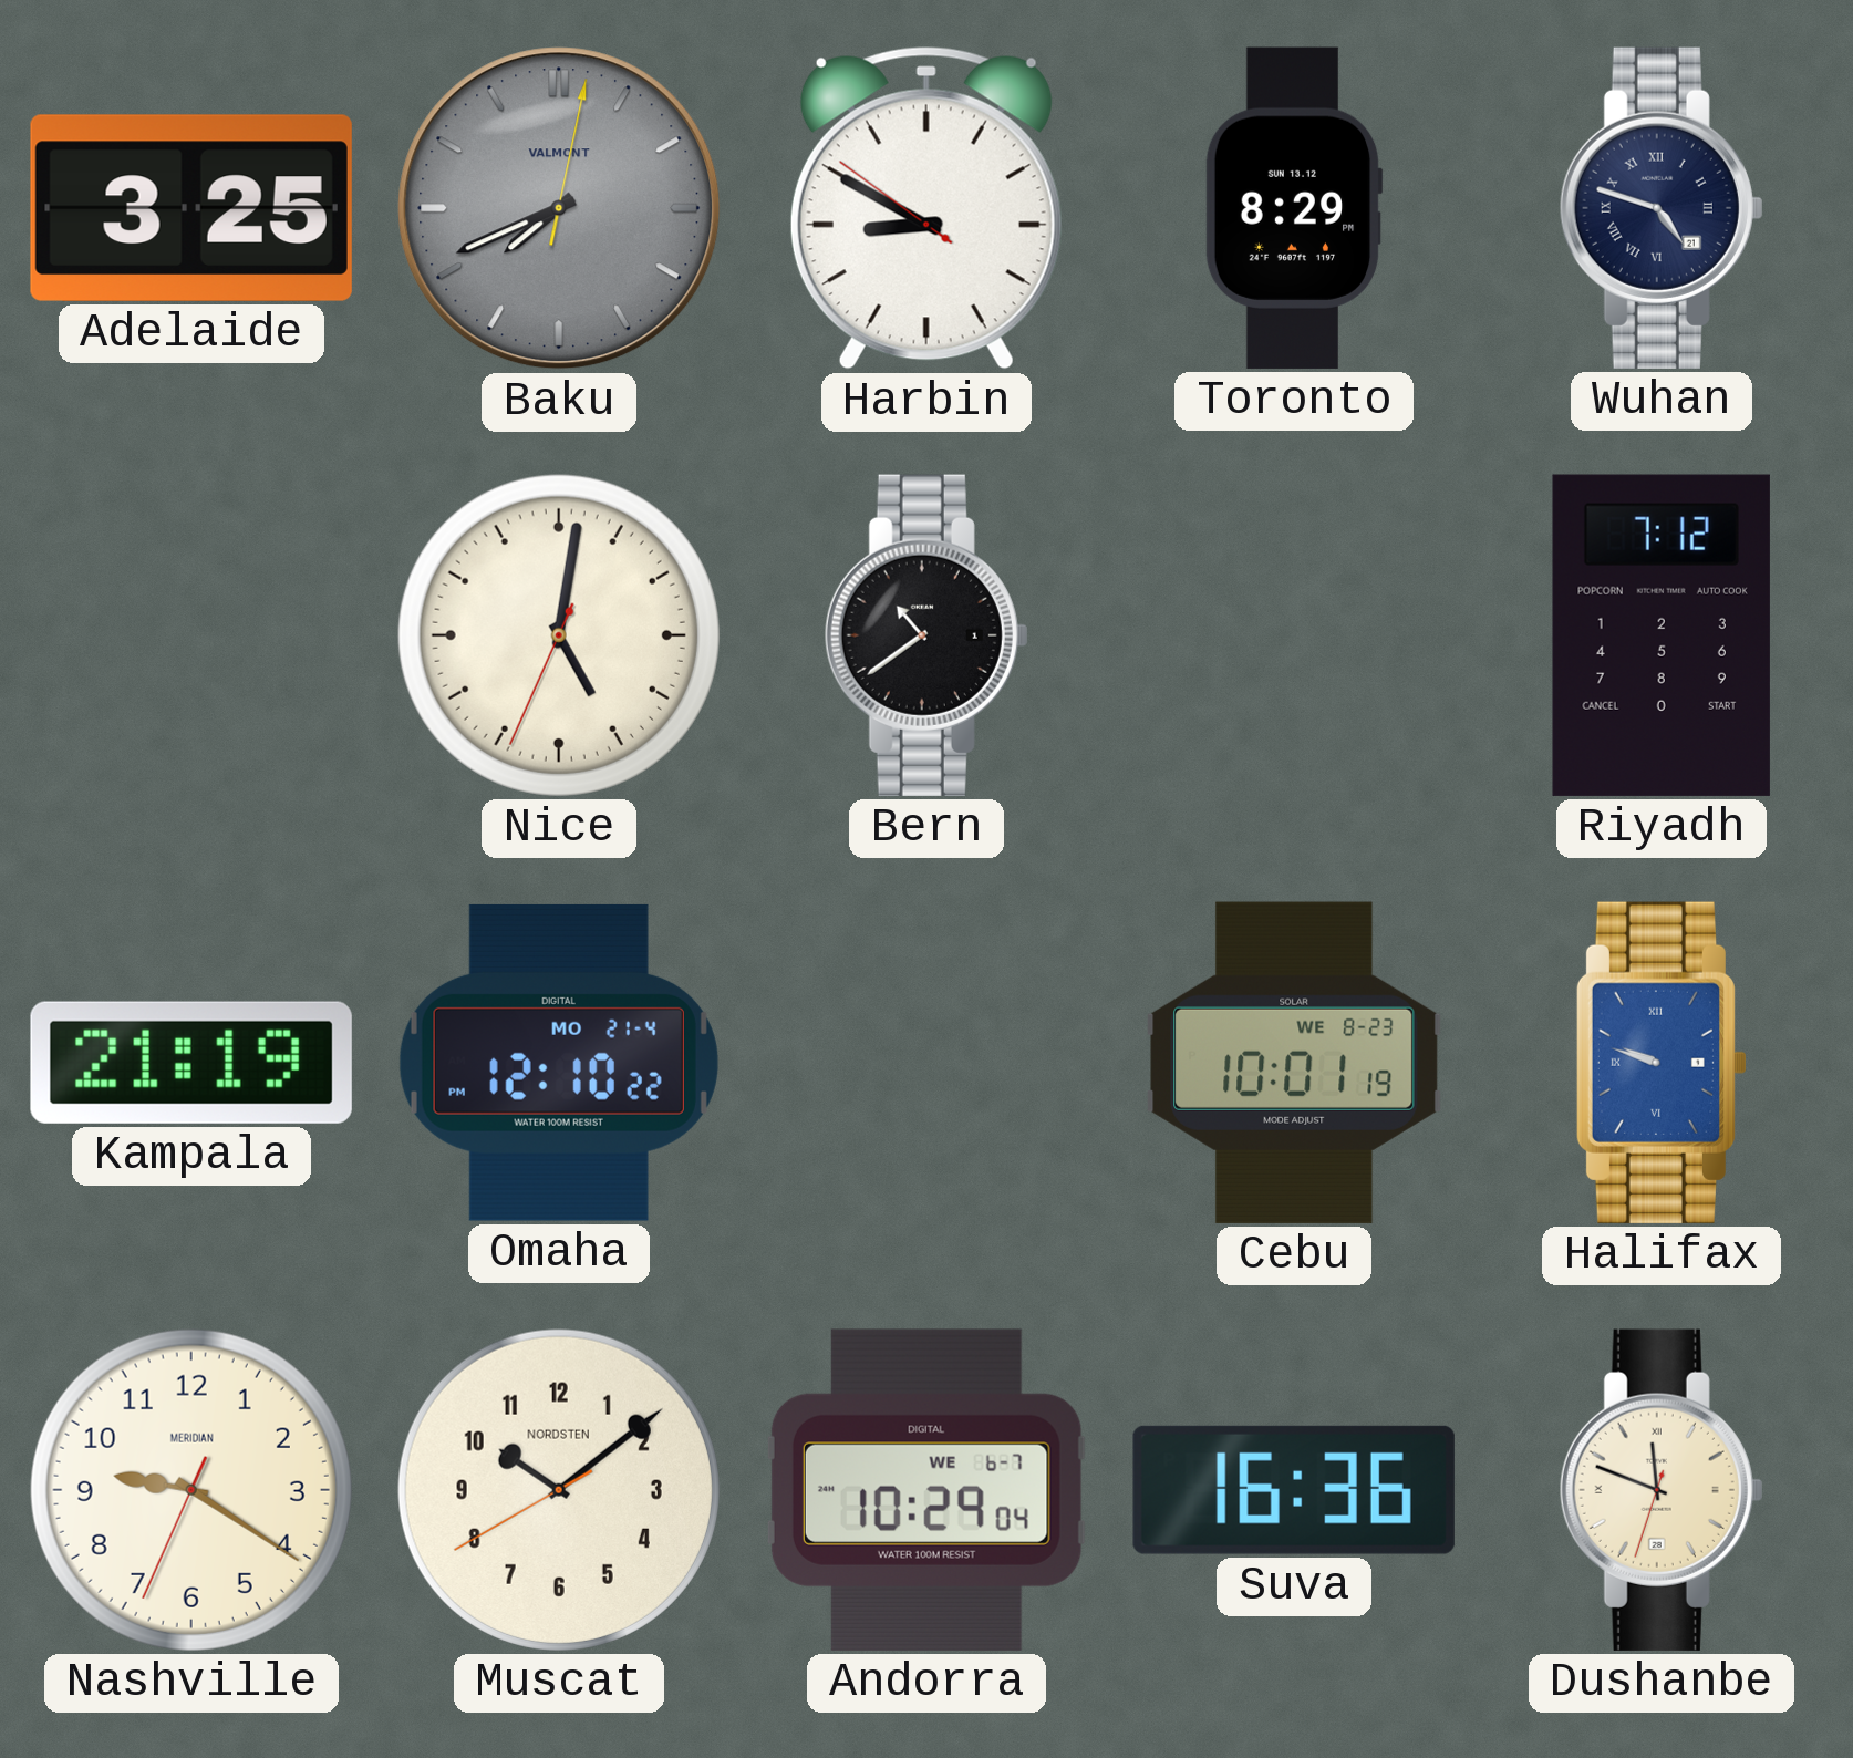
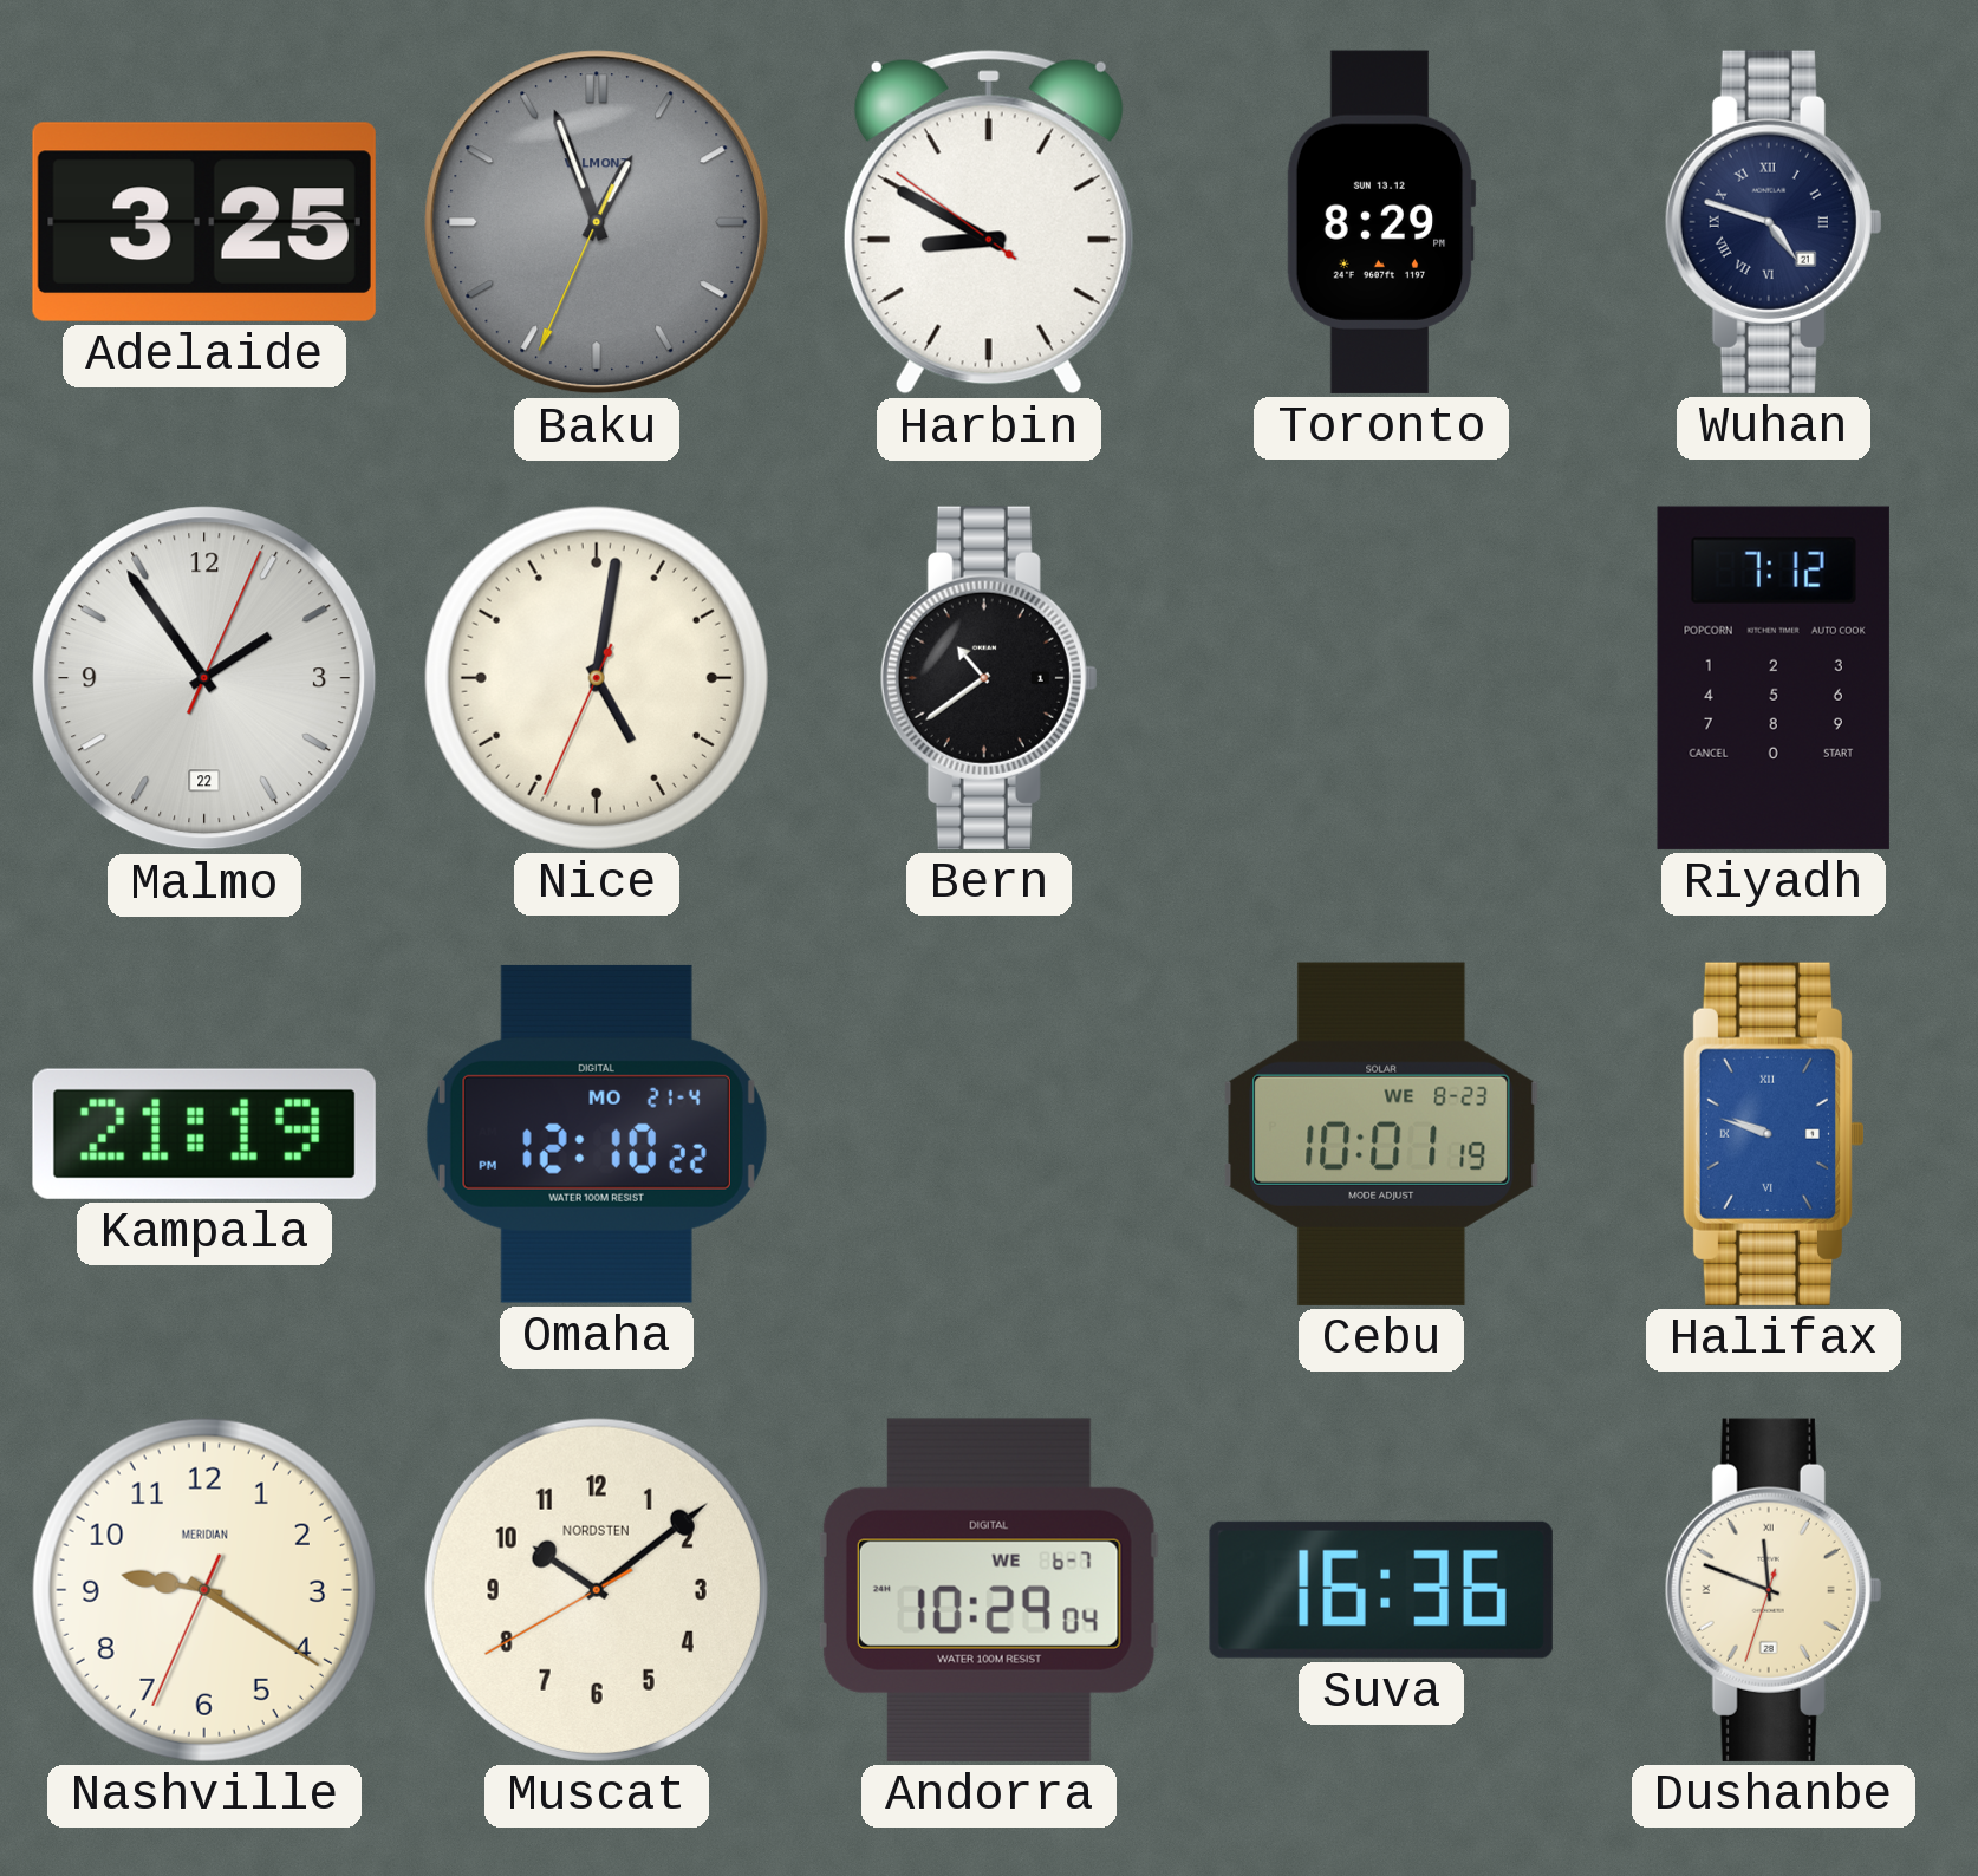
Baku: 7:41 -> 12:56 (597, 222)
Malmo: none -> 1:54 (204, 678)
